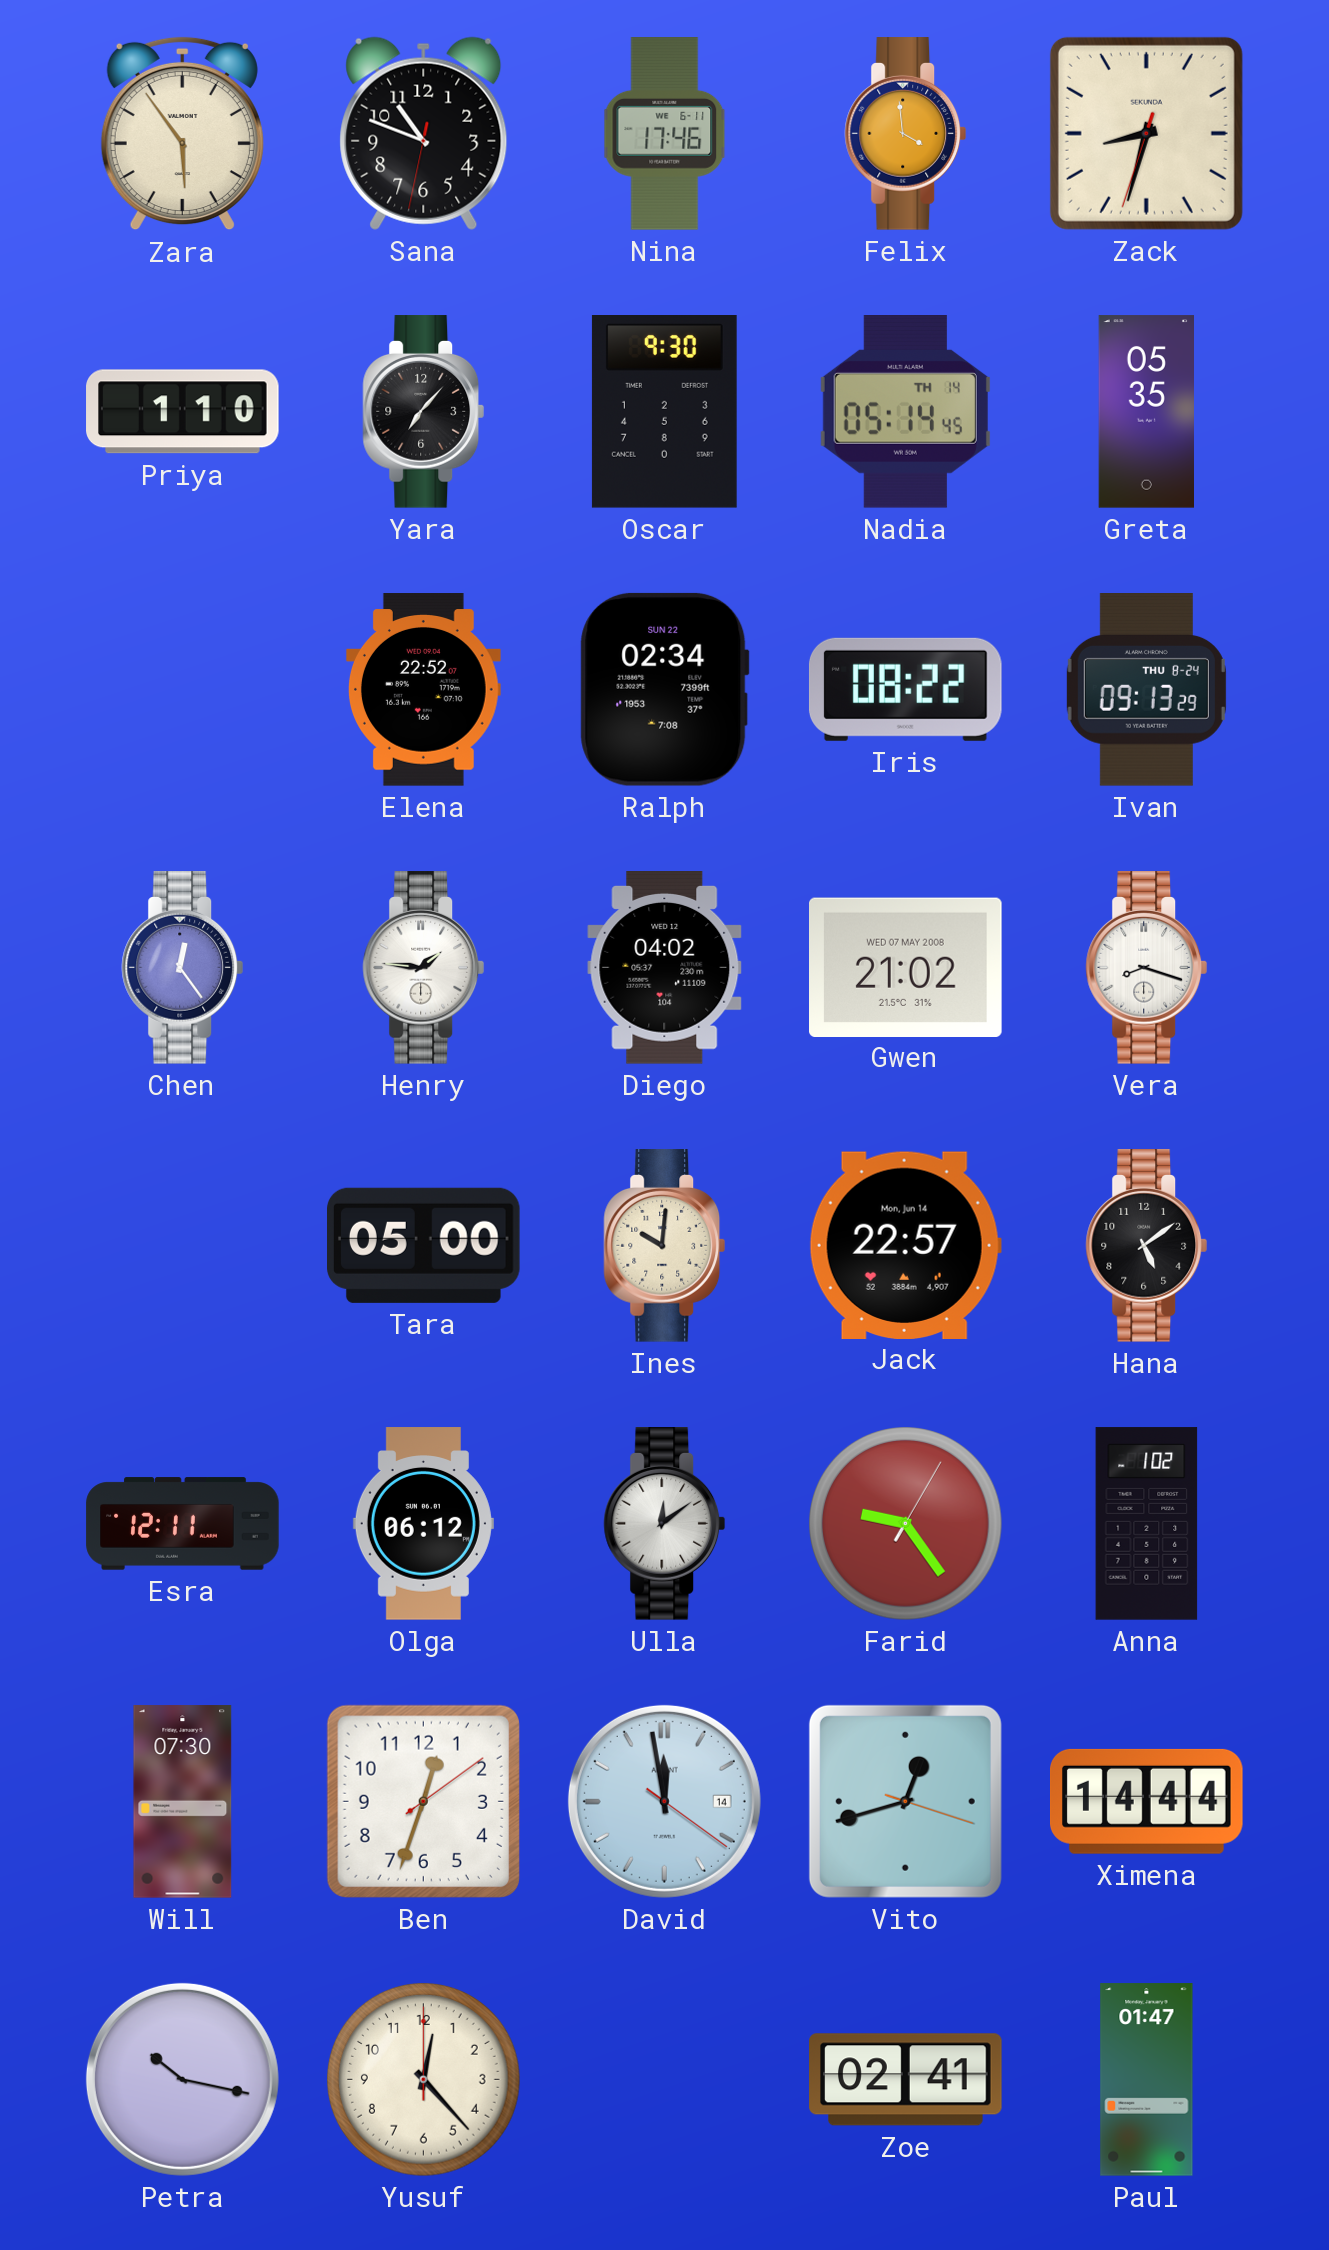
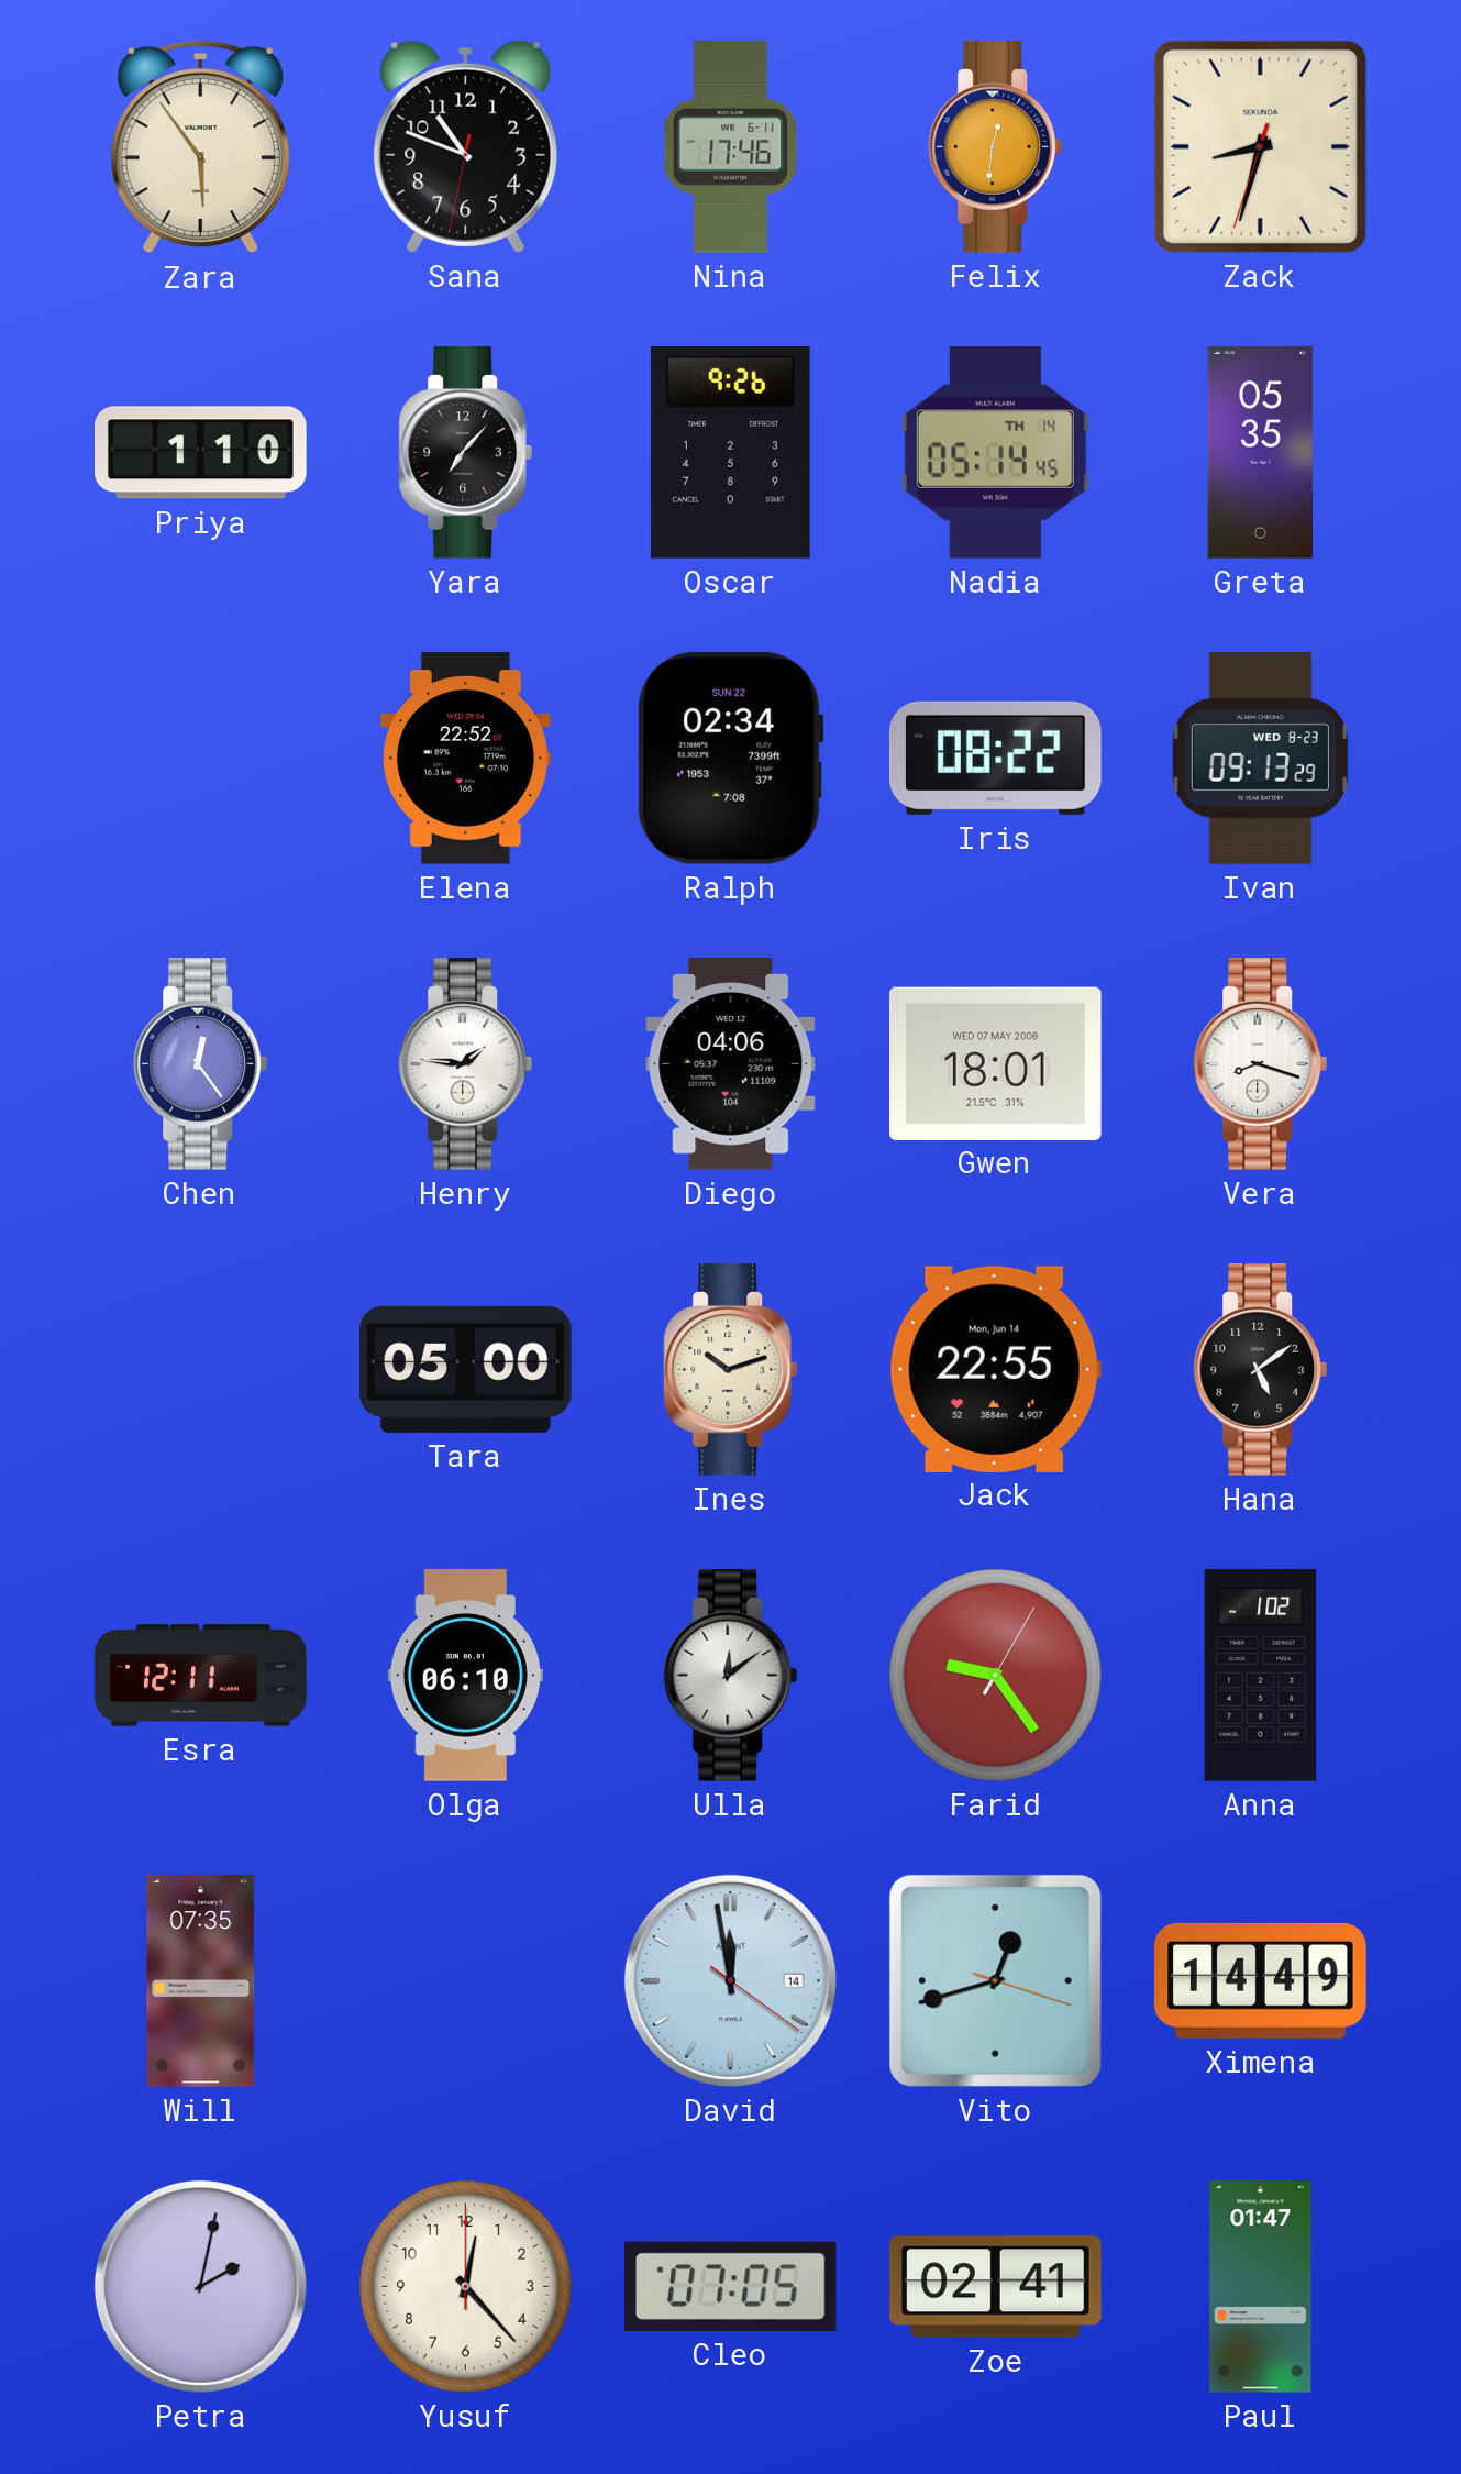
Felix: 3:59 -> 12:31 (996, 147)
Oscar: 9:30 -> 9:26 (730, 453)
Ivan date: THU 8-24 -> WED 8-23 (1260, 759)
Diego: 04:02 -> 04:06 (731, 1064)
Gwen: 21:02 -> 18:01 (996, 1063)
Ines: 10:01 -> 10:12 (731, 1370)
Jack: 22:57 -> 22:55 (995, 1369)
Olga: 06:12 -> 06:10 (465, 1676)
Will: 07:30 -> 07:35 (201, 1981)
Ben: 12:33 -> none (423, 1801)
Ximena: 14:44 -> 14:49 (1261, 1980)
Petra: 10:17 -> 2:02 (200, 2286)
Cleo: none -> 07:05 (730, 2286)
